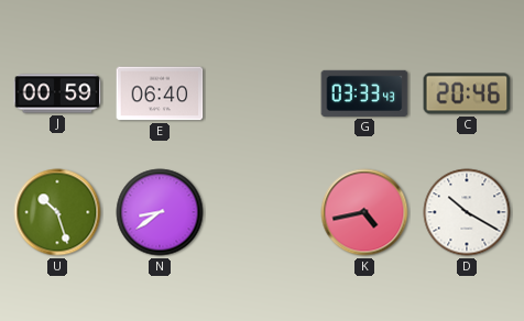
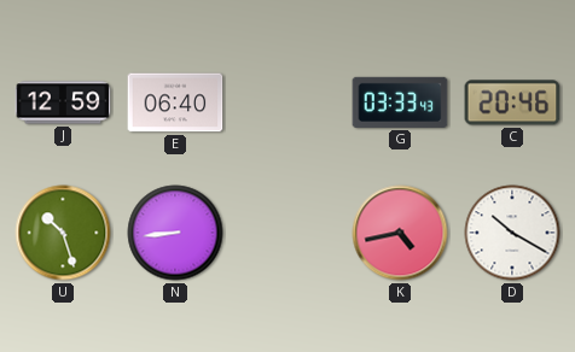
J: 00:59 -> 12:59 (63, 102)
N: 8:39 -> 8:44 (175, 233)
